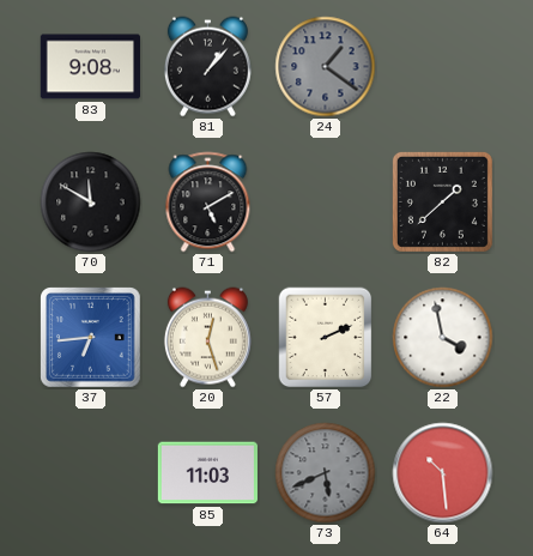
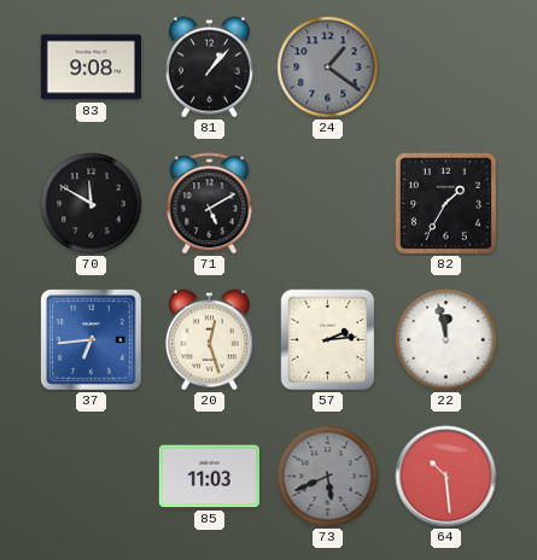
82: 1:38 -> 1:35 (445, 203)
57: 2:11 -> 2:14 (328, 340)
22: 3:58 -> 11:58 (446, 340)
